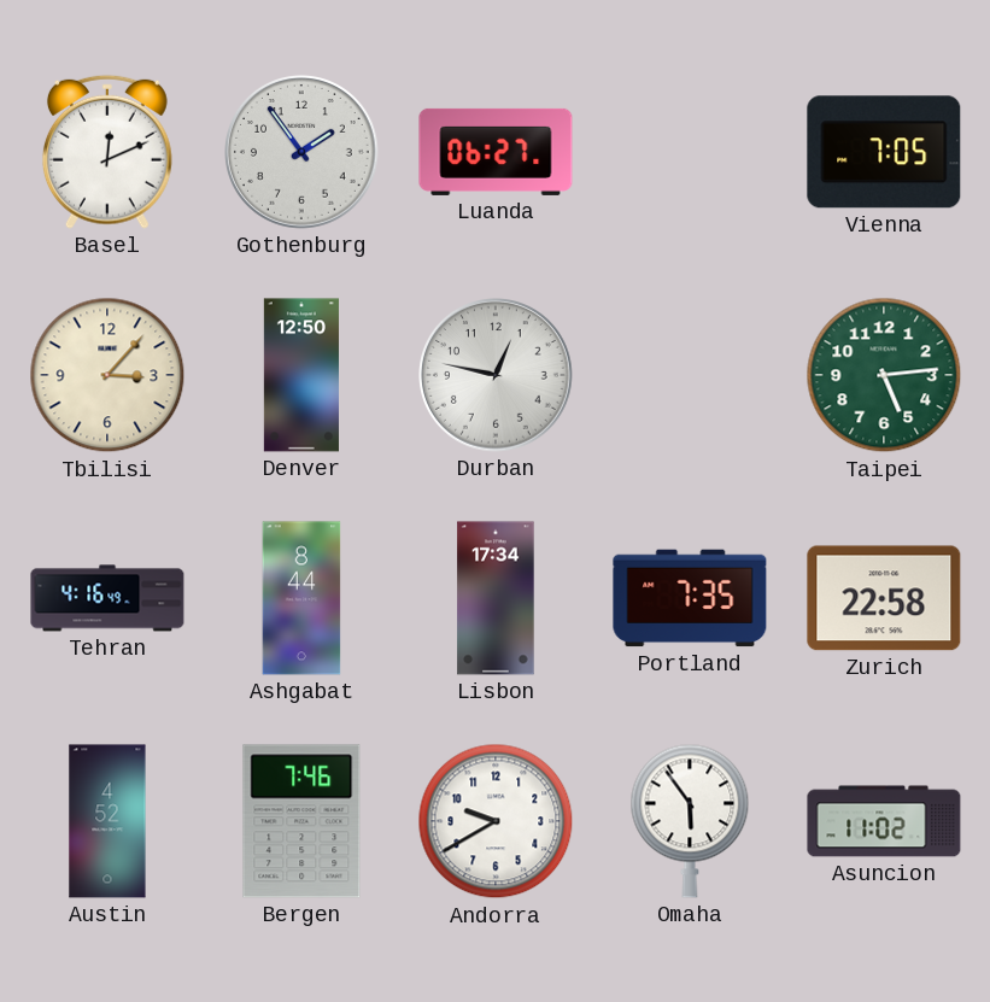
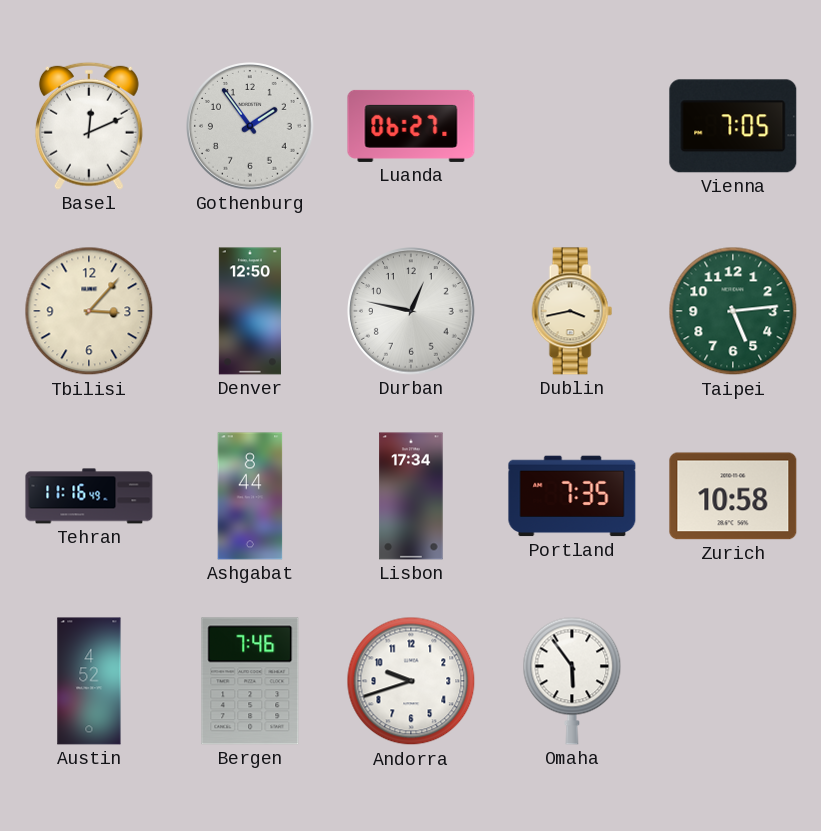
Dublin: none -> 3:43 (572, 311)
Tehran: 4:16 -> 11:16 (89, 496)
Zurich: 22:58 -> 10:58 (733, 496)
Andorra: 9:40 -> 9:42 (411, 681)
Asuncion: 11:02 -> none (884, 821)
